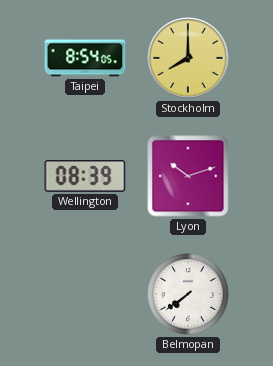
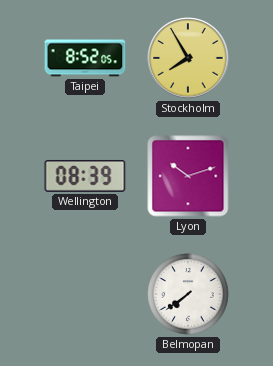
Taipei: 8:54 -> 8:52 (85, 58)
Stockholm: 8:00 -> 7:55 (188, 58)
